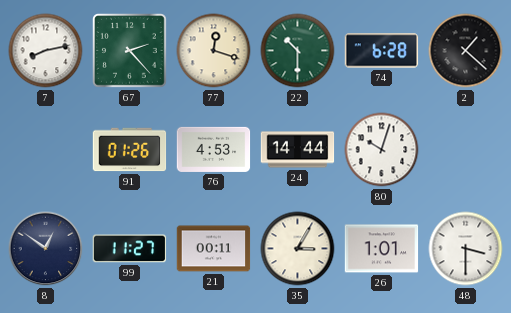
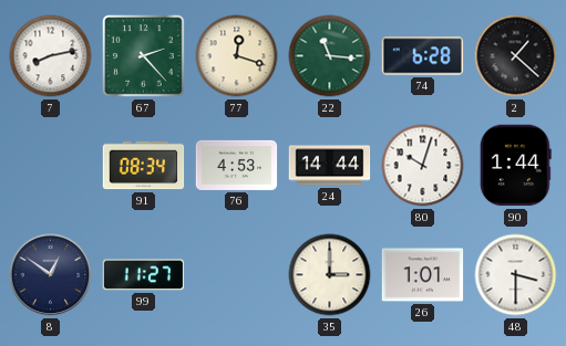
22: 10:30 -> 11:16 (330, 56)
91: 01:26 -> 08:34 (144, 166)
90: none -> 1:44 (516, 166)
21: 00:11 -> none (214, 249)
35: 3:05 -> 3:00 (330, 275)
